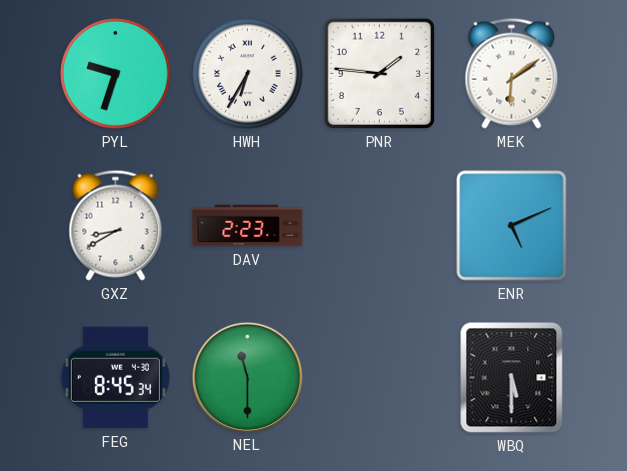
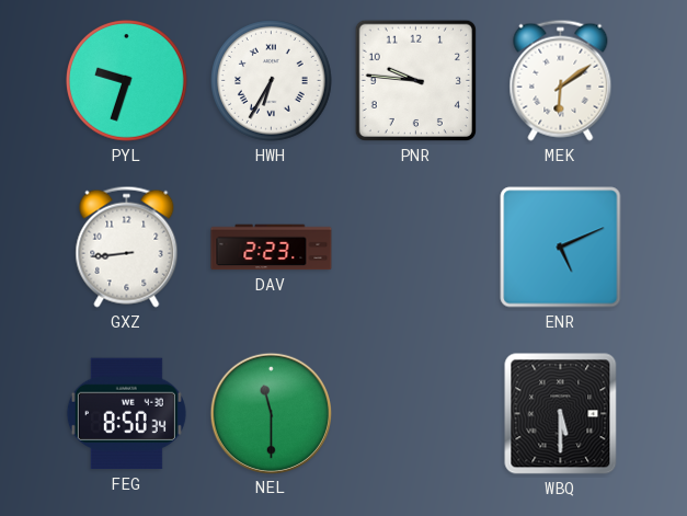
PNR: 1:46 -> 9:46 (415, 80)
GXZ: 8:40 -> 8:44 (127, 246)
FEG: 8:45 -> 8:50 (126, 414)
